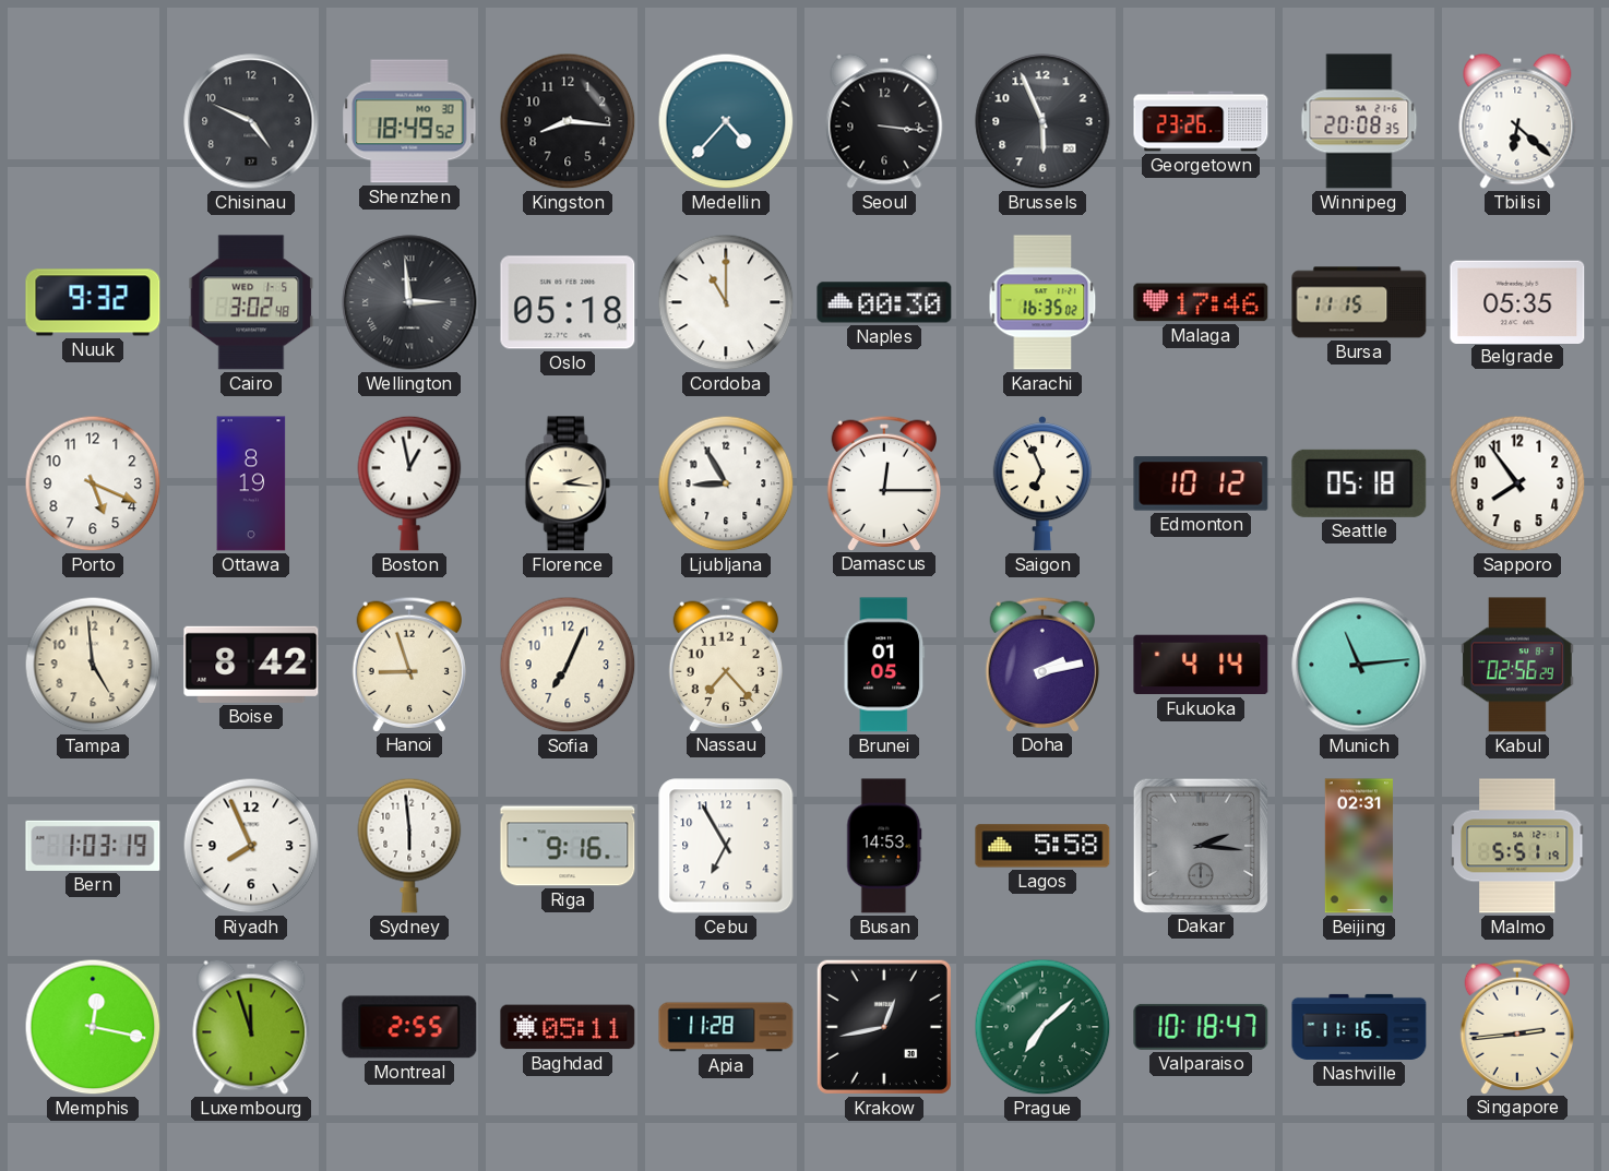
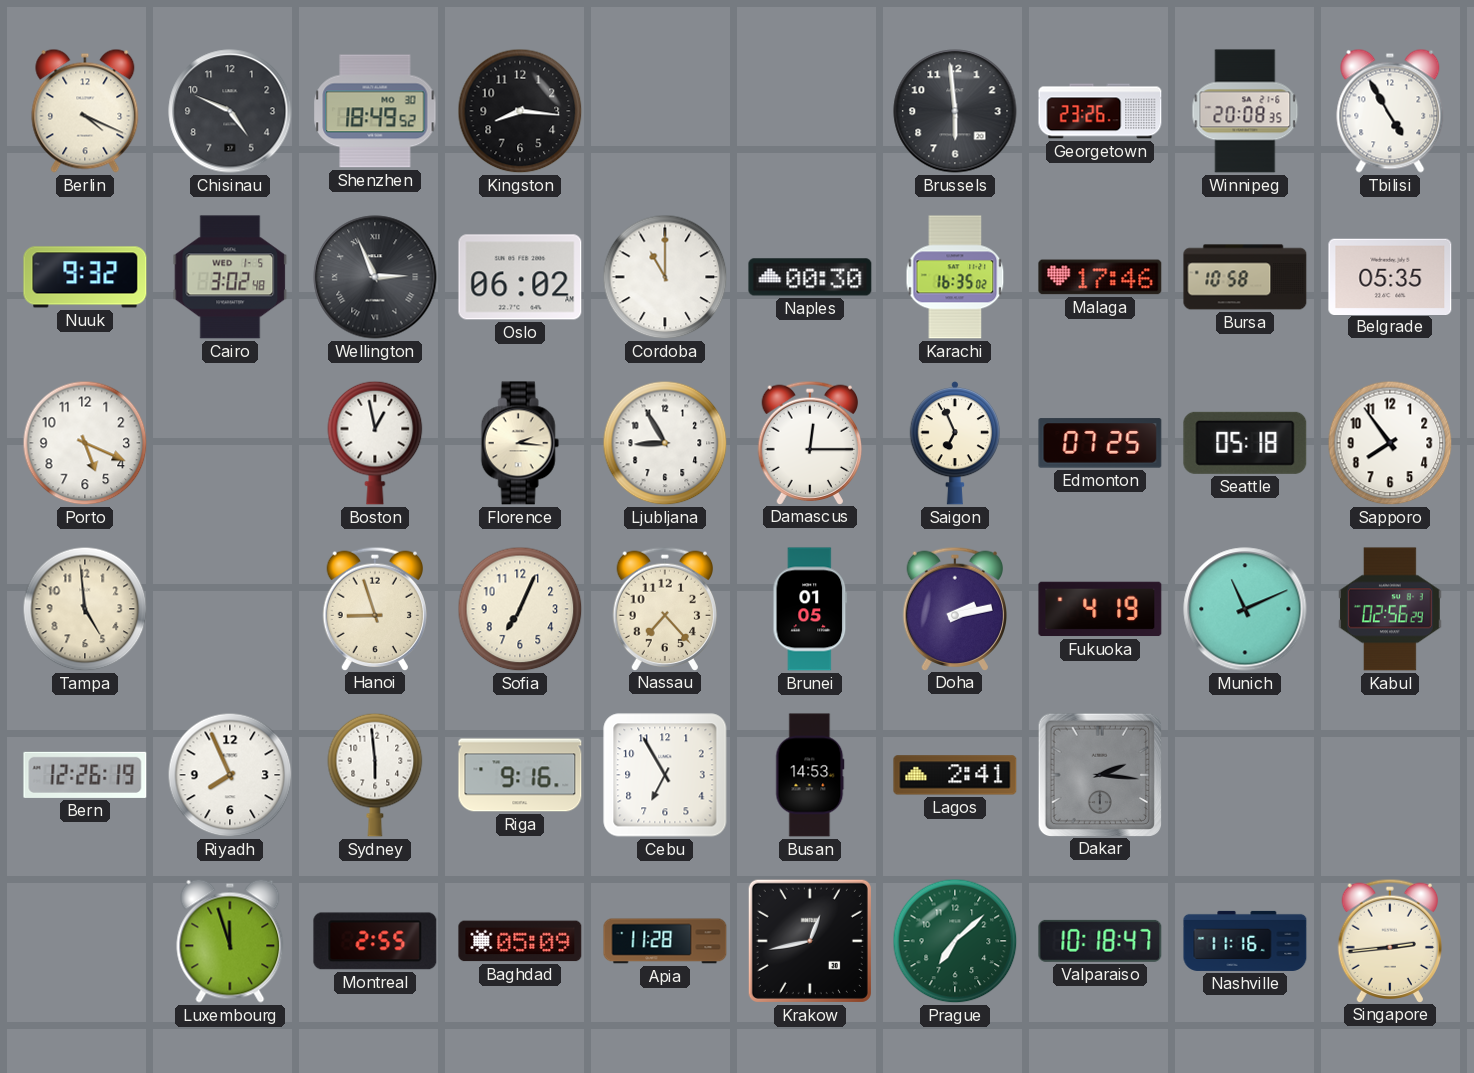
Berlin: none -> 4:19 (85, 111)
Medellin: 4:37 -> none (726, 121)
Seoul: 3:16 -> none (884, 121)
Brussels: 5:56 -> 5:59 (955, 111)
Tbilisi: 6:22 -> 4:55 (1390, 111)
Wellington: 2:59 -> 2:56 (375, 277)
Oslo: 05:18 -> 06:02 (520, 277)
Bursa: 11:15 -> 10:58 (1245, 277)
Ottawa: 8:19 -> none (251, 483)
Edmonton: 10:12 -> 07:25 (1100, 443)
Boise: 8:42 -> none (251, 665)
Fukuoka: 4:14 -> 4:19 (1100, 609)
Munich: 11:14 -> 11:11 (1245, 609)
Bern: 1:03 -> 12:26 (85, 775)
Lagos: 5:58 -> 2:41 (955, 775)
Beijing: 02:31 -> none (1359, 846)
Malmo: 5:51 -> none (1518, 846)
Memphis: 12:17 -> none (93, 1027)
Baghdad: 05:11 -> 05:09 (520, 941)
